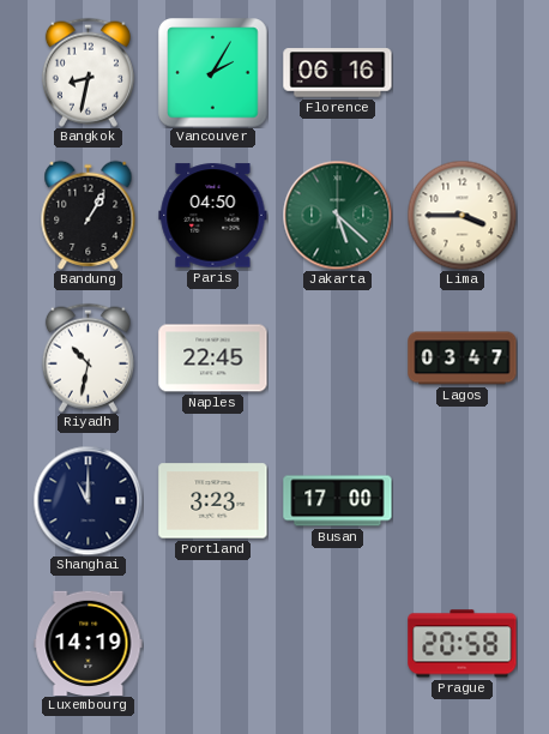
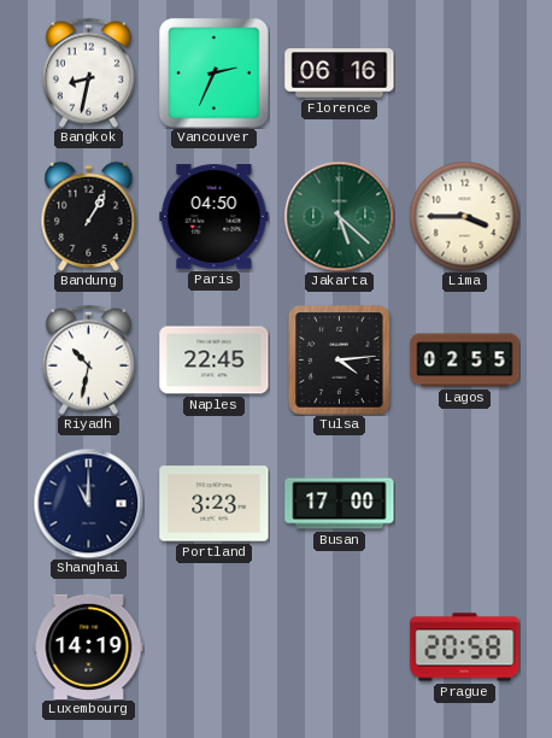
Vancouver: 2:05 -> 2:34 (215, 74)
Tulsa: none -> 4:14 (340, 361)
Lagos: 03:47 -> 02:55 (465, 361)
